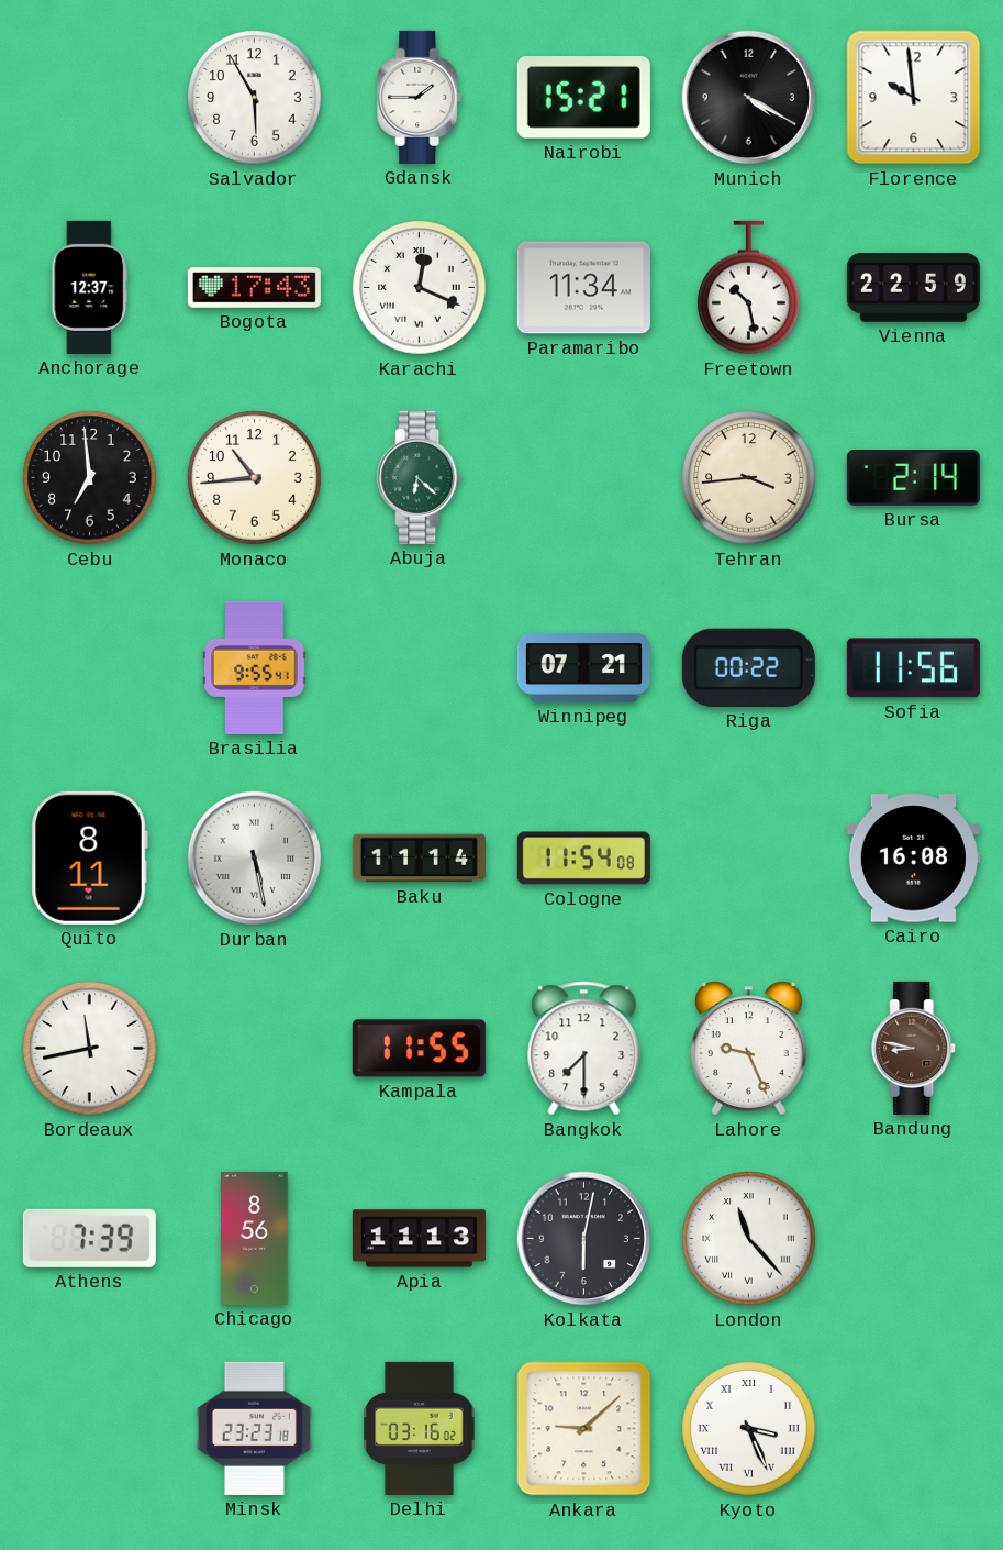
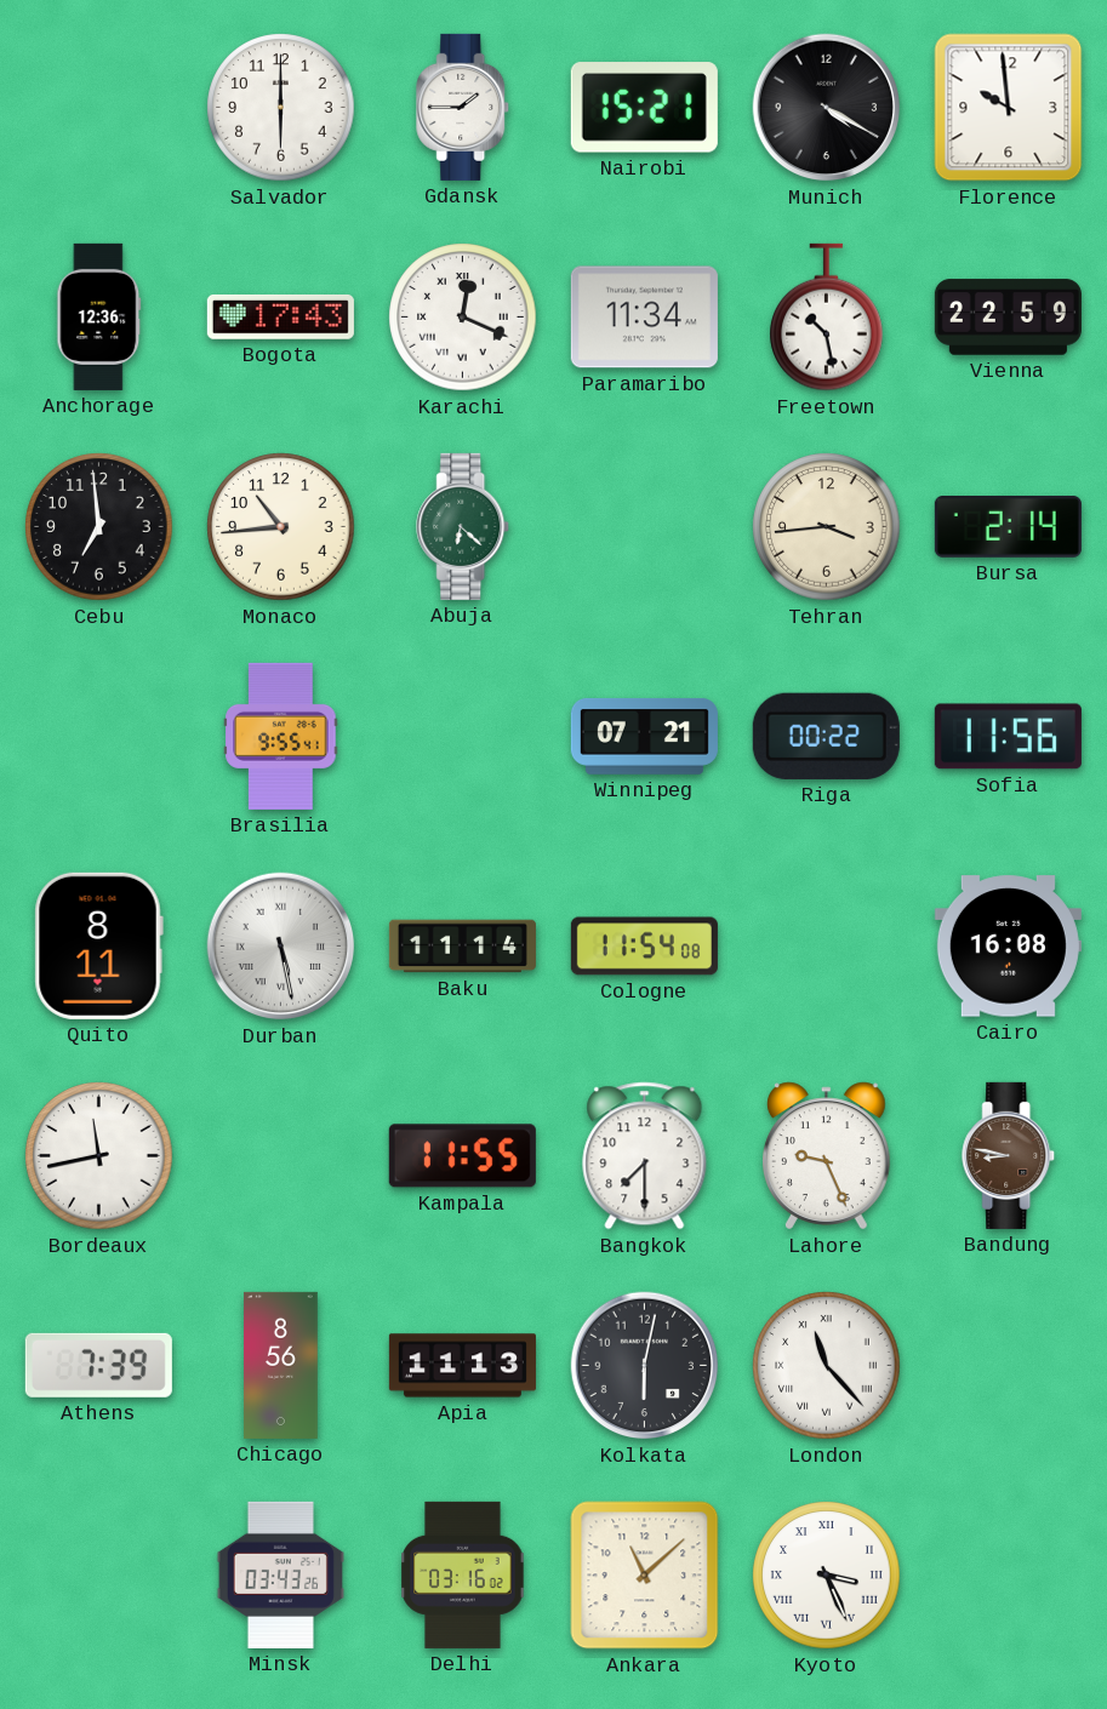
Salvador: 5:55 -> 6:00 (281, 108)
Anchorage: 12:37 -> 12:36 (99, 316)
Minsk: 23:23 -> 03:43 (280, 1574)
Ankara: 9:08 -> 11:08 (645, 1576)
